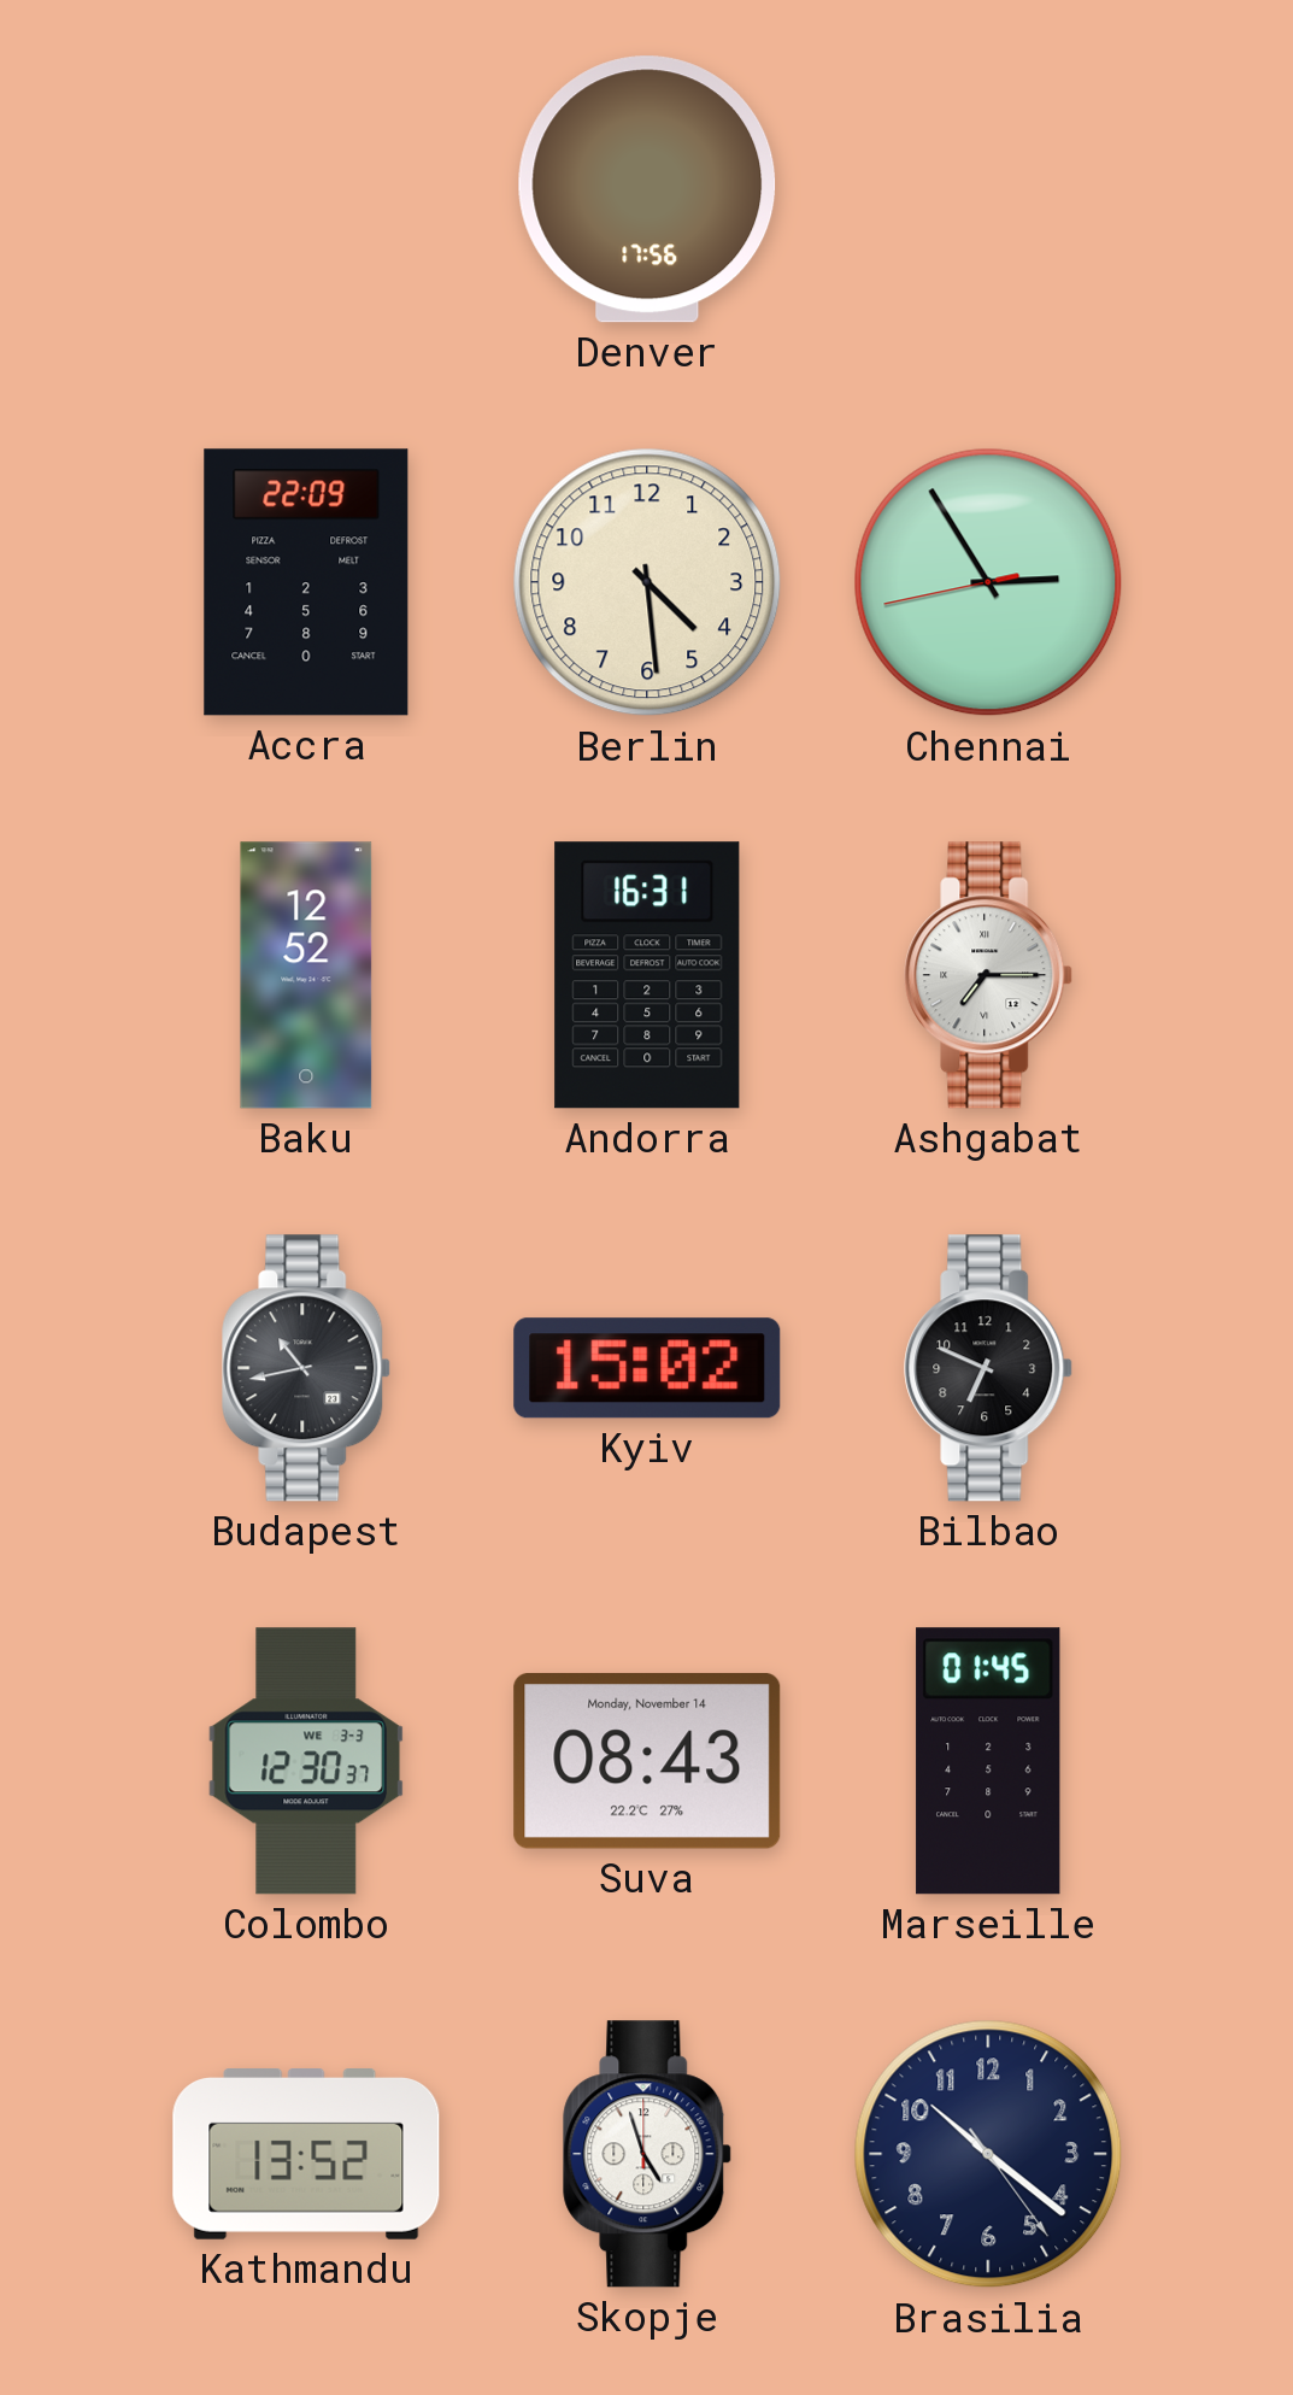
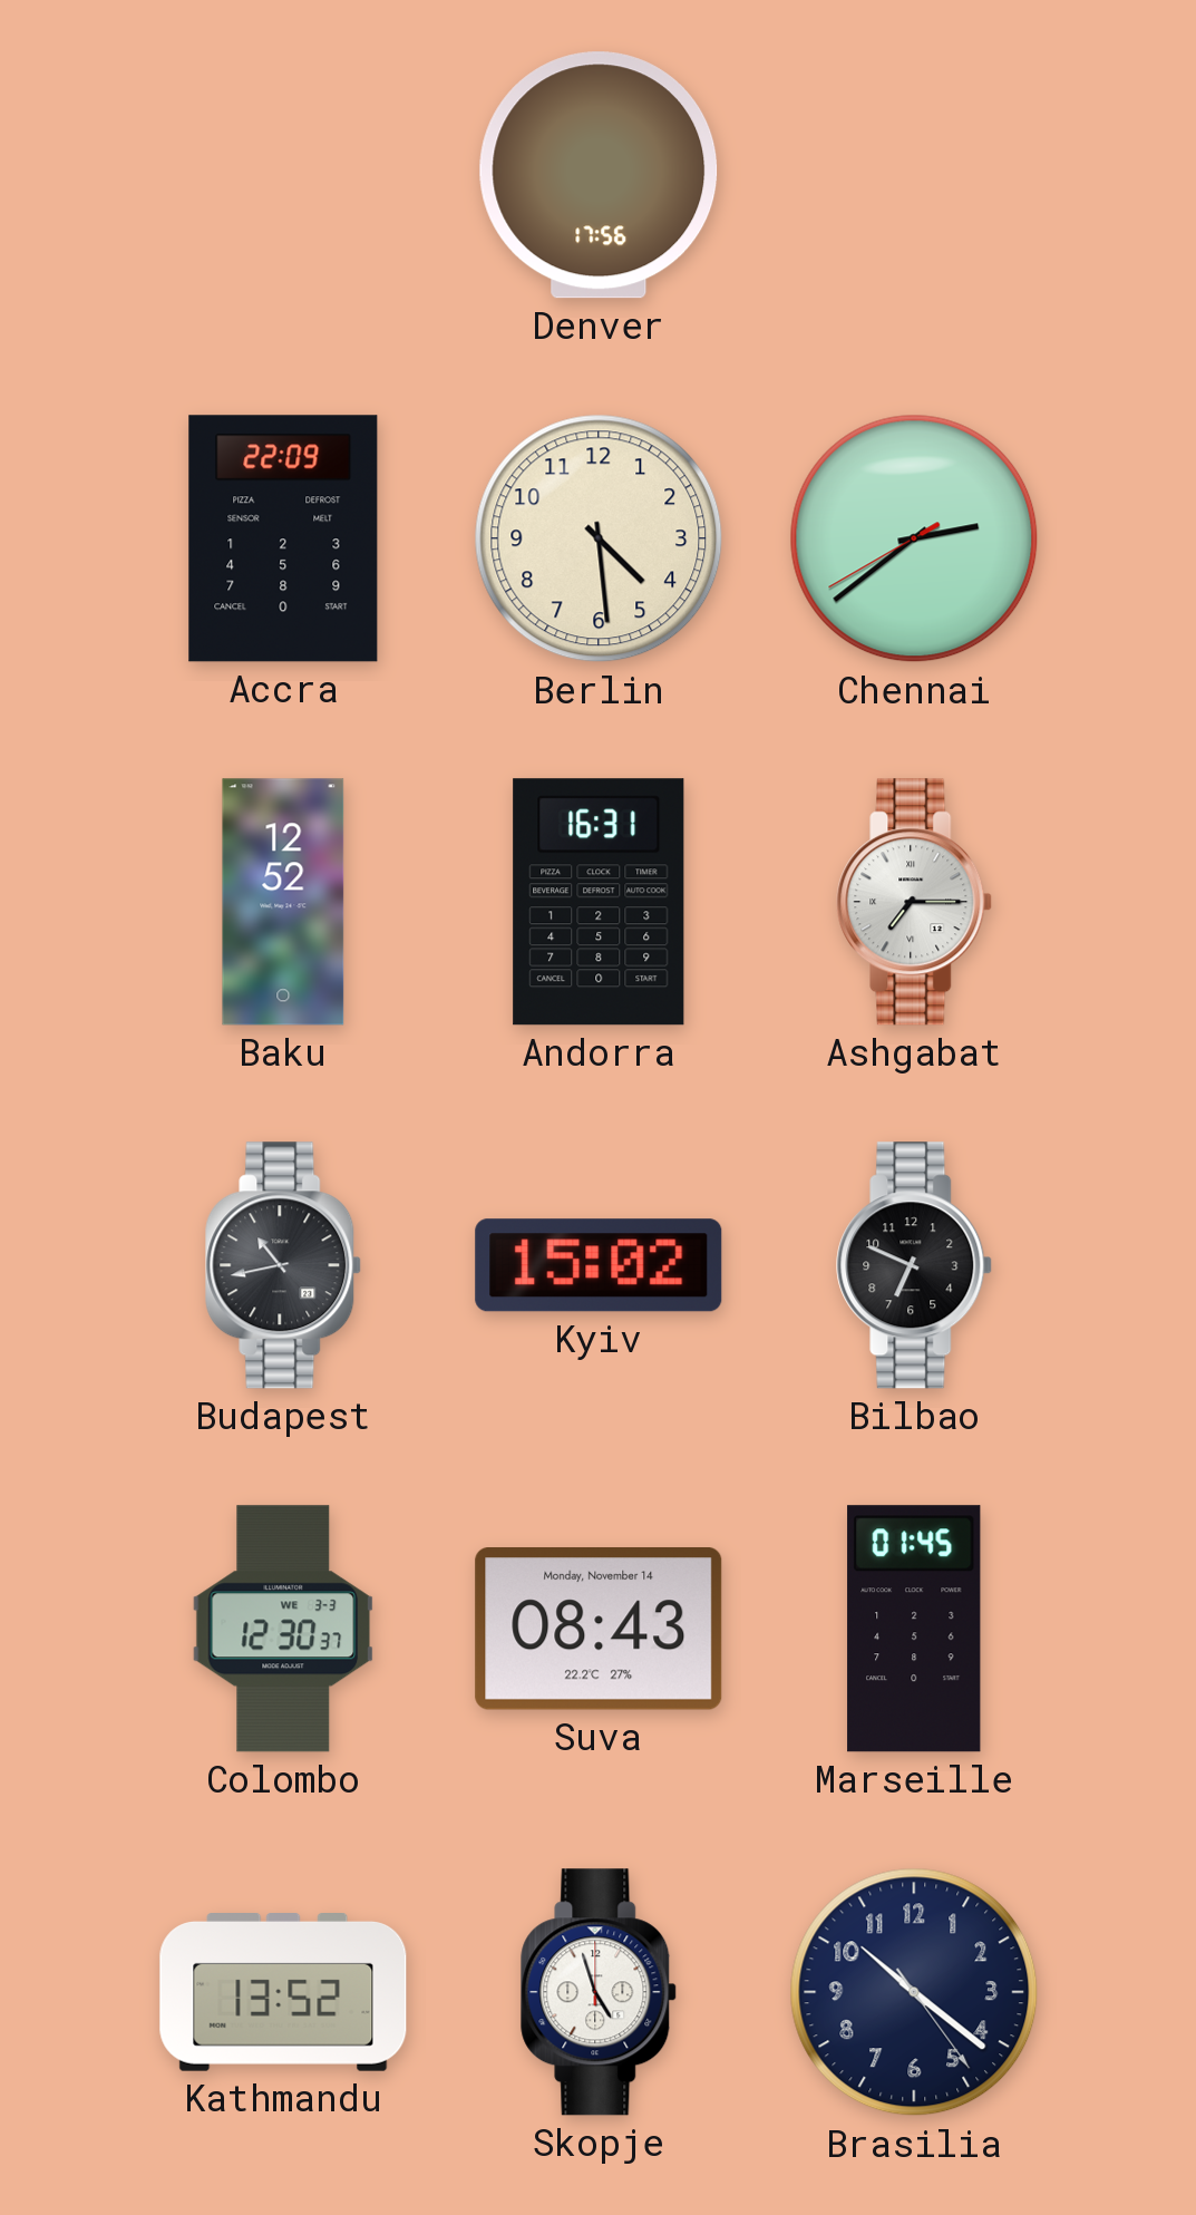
Chennai: 2:54 -> 2:38 (914, 538)
